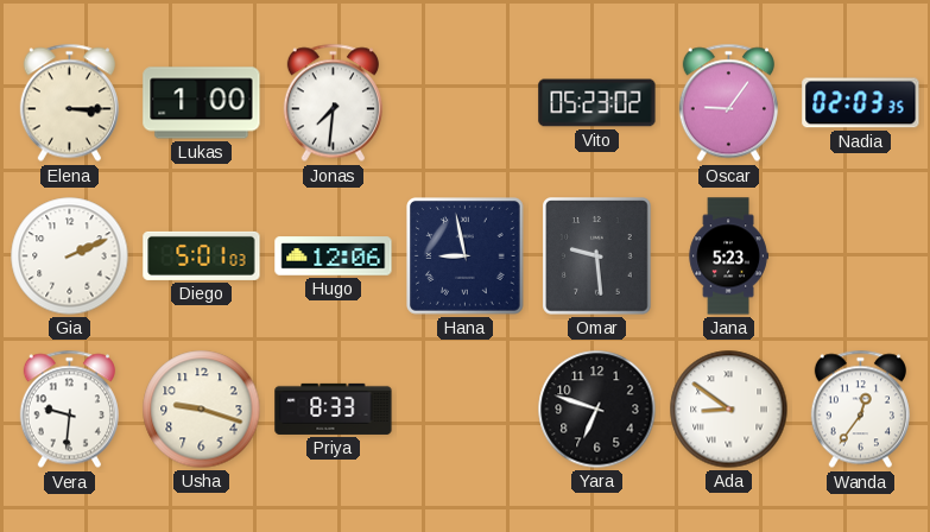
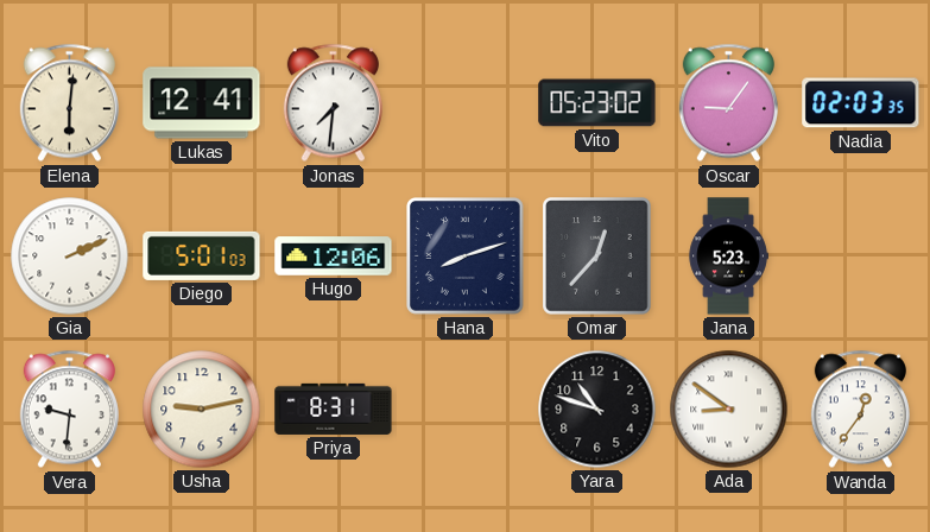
Elena: 3:15 -> 6:01 (69, 103)
Lukas: 1:00 -> 12:41 (202, 103)
Hana: 8:58 -> 8:12 (466, 256)
Omar: 9:29 -> 12:37 (597, 256)
Usha: 9:18 -> 9:13 (202, 410)
Priya: 8:33 -> 8:31 (334, 408)
Yara: 6:48 -> 10:48 (597, 410)
